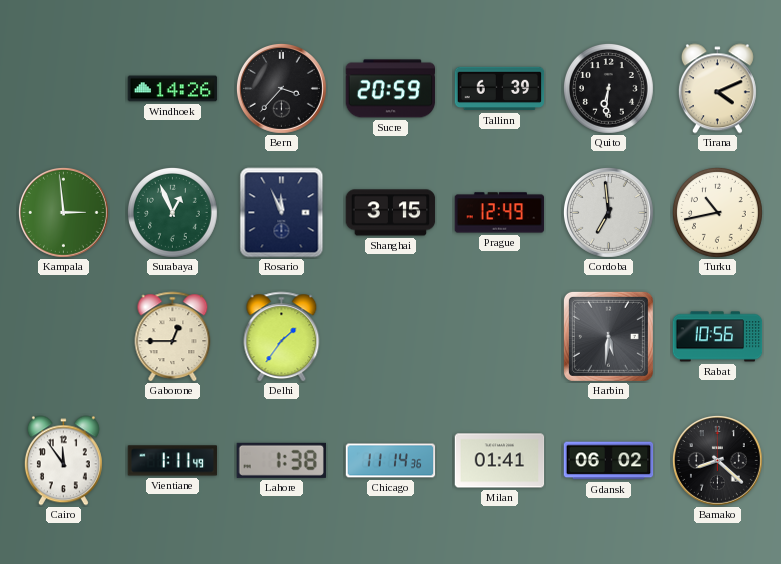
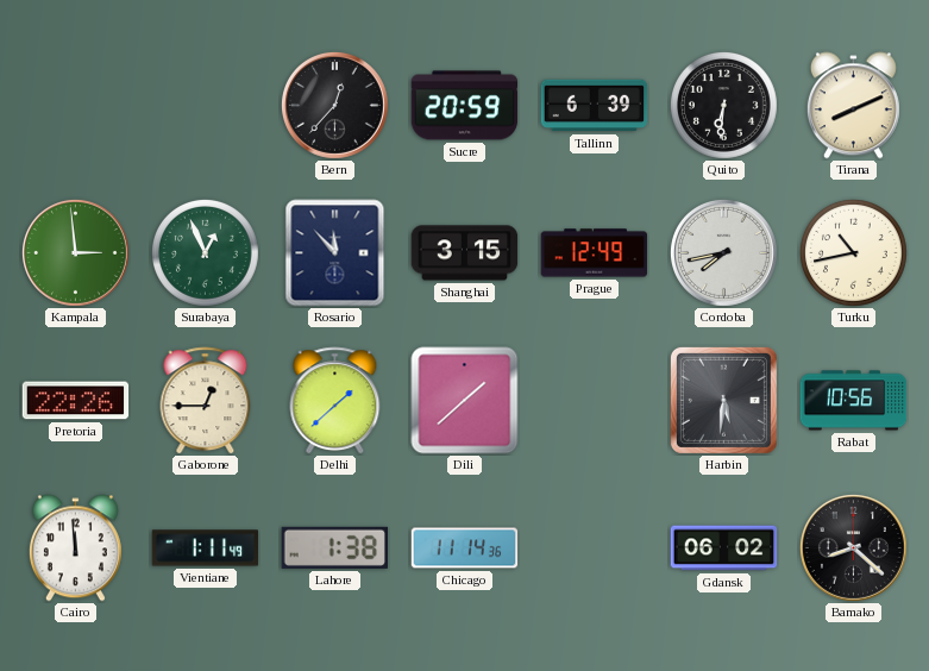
Windhoek: 14:26 -> none (173, 89)
Bern: 3:37 -> 12:37 (334, 105)
Tirana: 4:11 -> 8:11 (853, 106)
Rosario: 11:56 -> 11:53 (335, 253)
Cordoba: 6:59 -> 7:43 (723, 252)
Pretoria: none -> 22:26 (76, 401)
Delhi: 1:36 -> 1:38 (335, 401)
Dili: none -> 1:38 (465, 401)
Cairo: 11:54 -> 11:59 (75, 548)
Milan: 01:41 -> none (500, 461)
